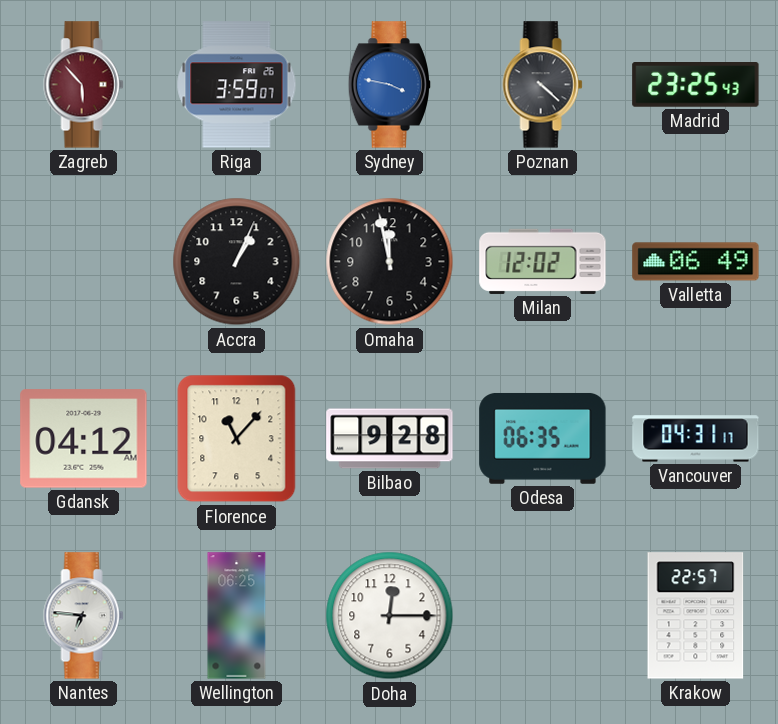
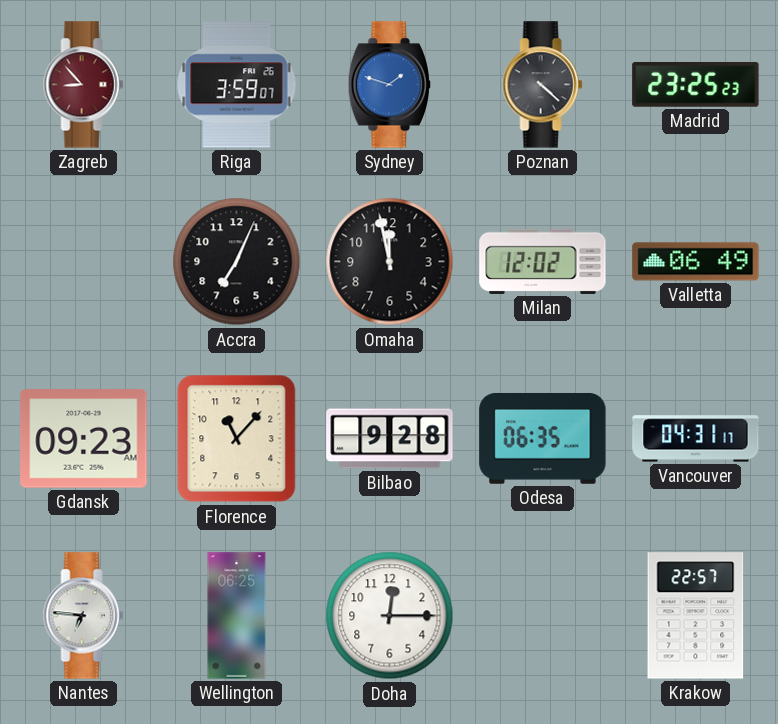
Zagreb: 5:53 -> 8:53 (84, 85)
Sydney: 3:47 -> 1:48 (390, 85)
Madrid: 23:25:43 -> 23:25:23 (696, 85)
Accra: 1:04 -> 7:04 (237, 262)
Gdansk: 04:12 -> 09:23 (84, 439)
